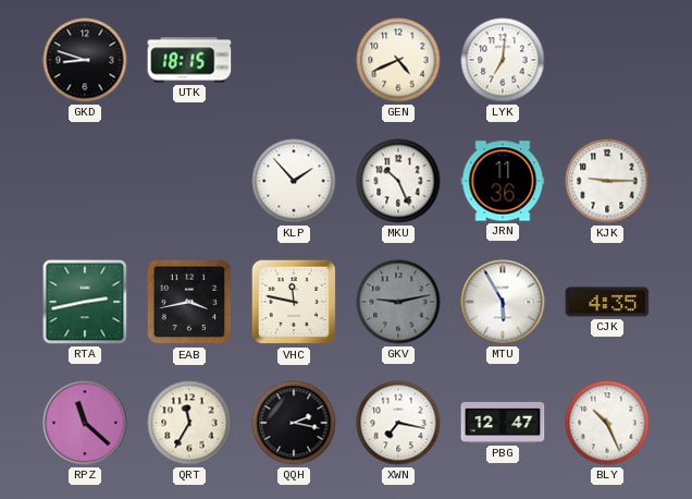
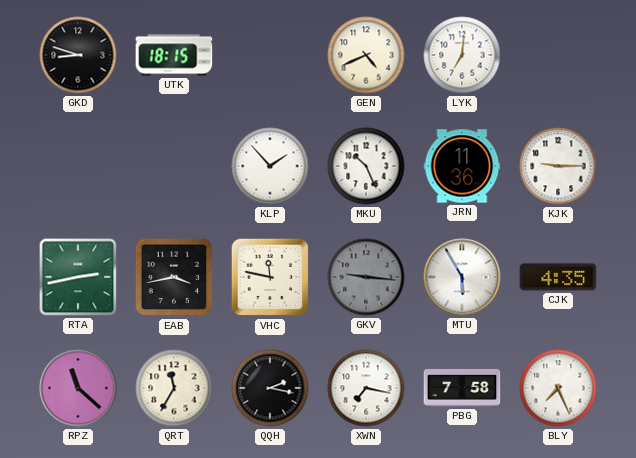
GKV: 9:13 -> 9:16 (366, 277)
PBG: 12:47 -> 7:58 (462, 388)
BLY: 10:26 -> 7:26 (558, 388)
